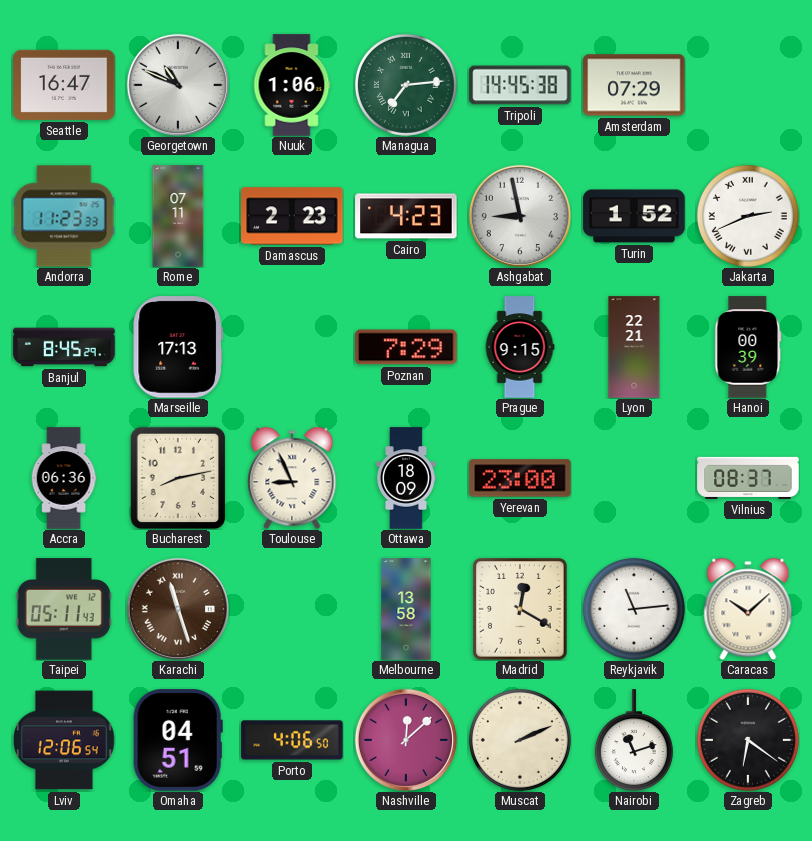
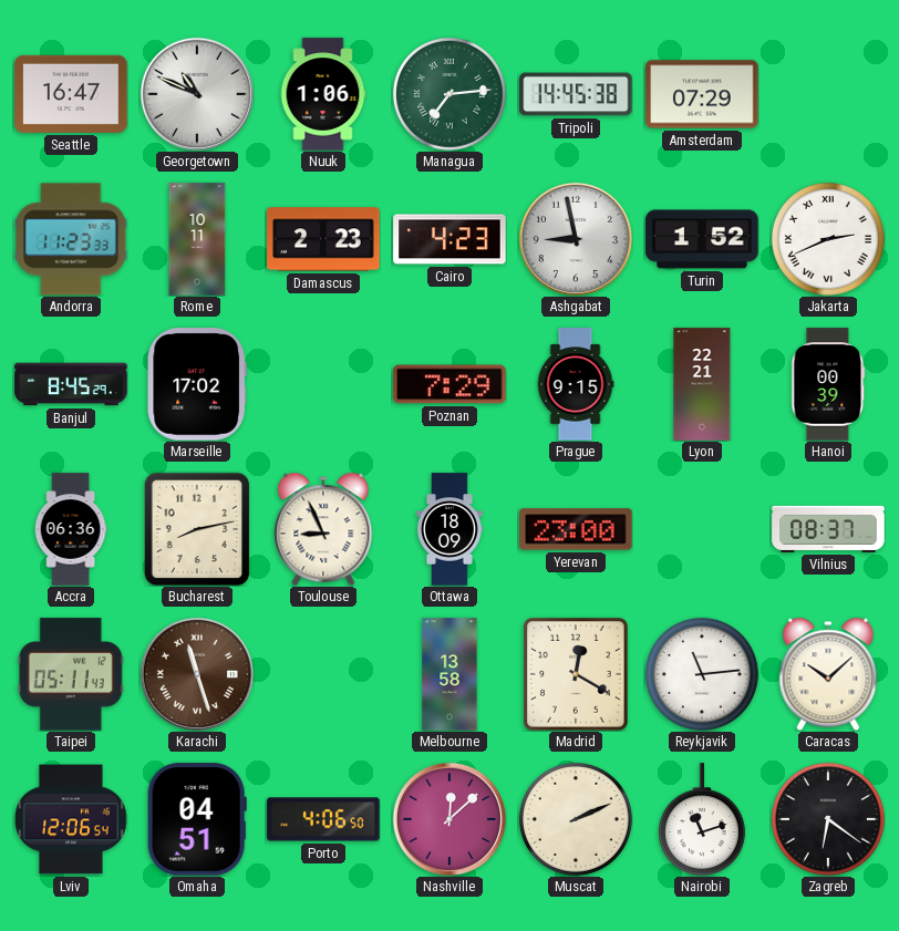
Rome: 07:11 -> 10:11 (197, 239)
Marseille: 17:13 -> 17:02 (196, 384)
